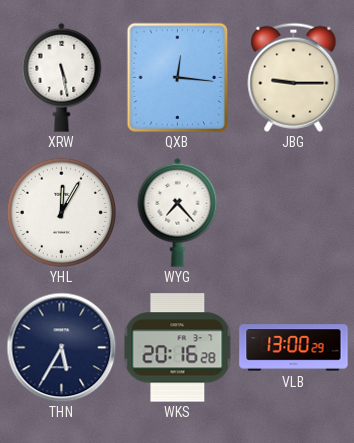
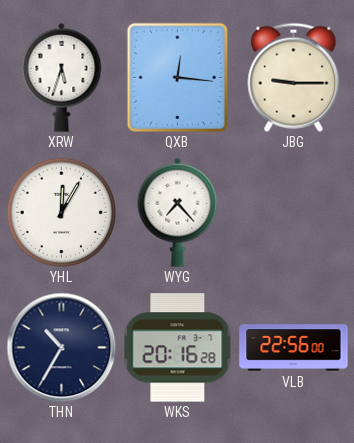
XRW: 5:28 -> 5:33 (62, 77)
THN: 5:35 -> 10:35 (61, 347)
VLB: 13:00 -> 22:56 (294, 348)
